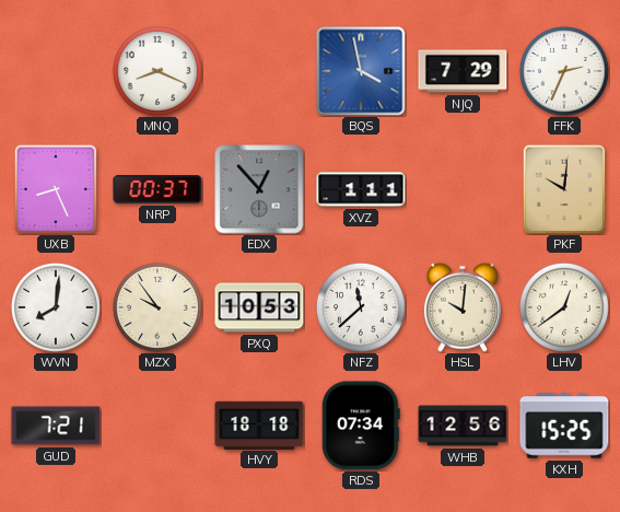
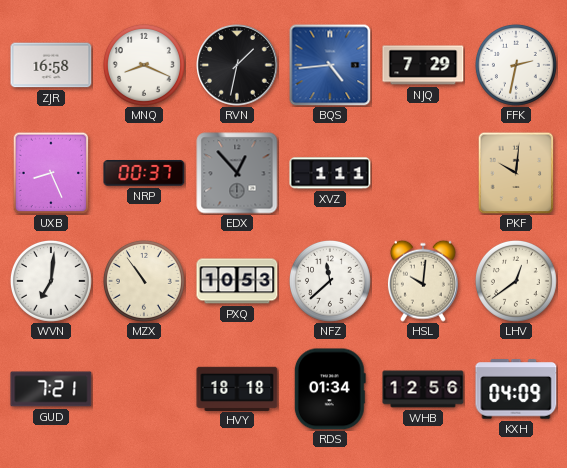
ZJR: none -> 16:58 (51, 65)
RVN: none -> 1:32 (237, 65)
BQS: 3:58 -> 4:44 (330, 65)
FFK: 2:34 -> 2:32 (516, 65)
WVN: 8:01 -> 7:01 (51, 281)
MZX: 9:54 -> 10:54 (144, 281)
RDS: 07:34 -> 01:34 (330, 389)
KXH: 15:25 -> 04:09 (516, 389)
